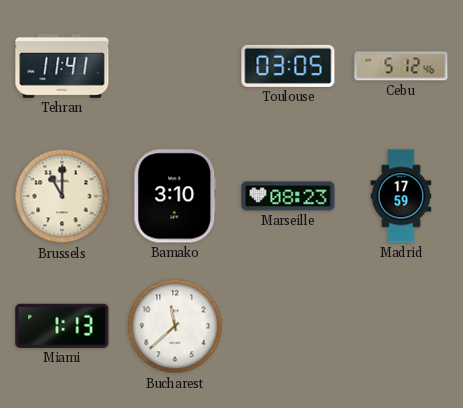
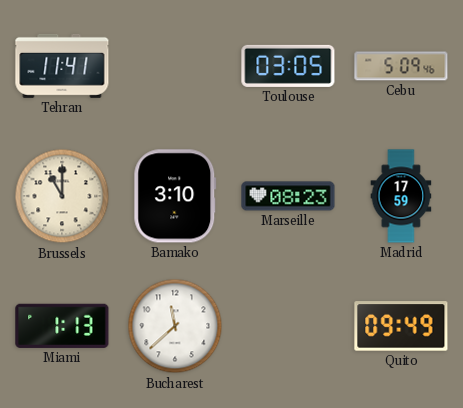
Cebu: 5:12 -> 5:09 (401, 66)
Quito: none -> 09:49 (401, 326)
